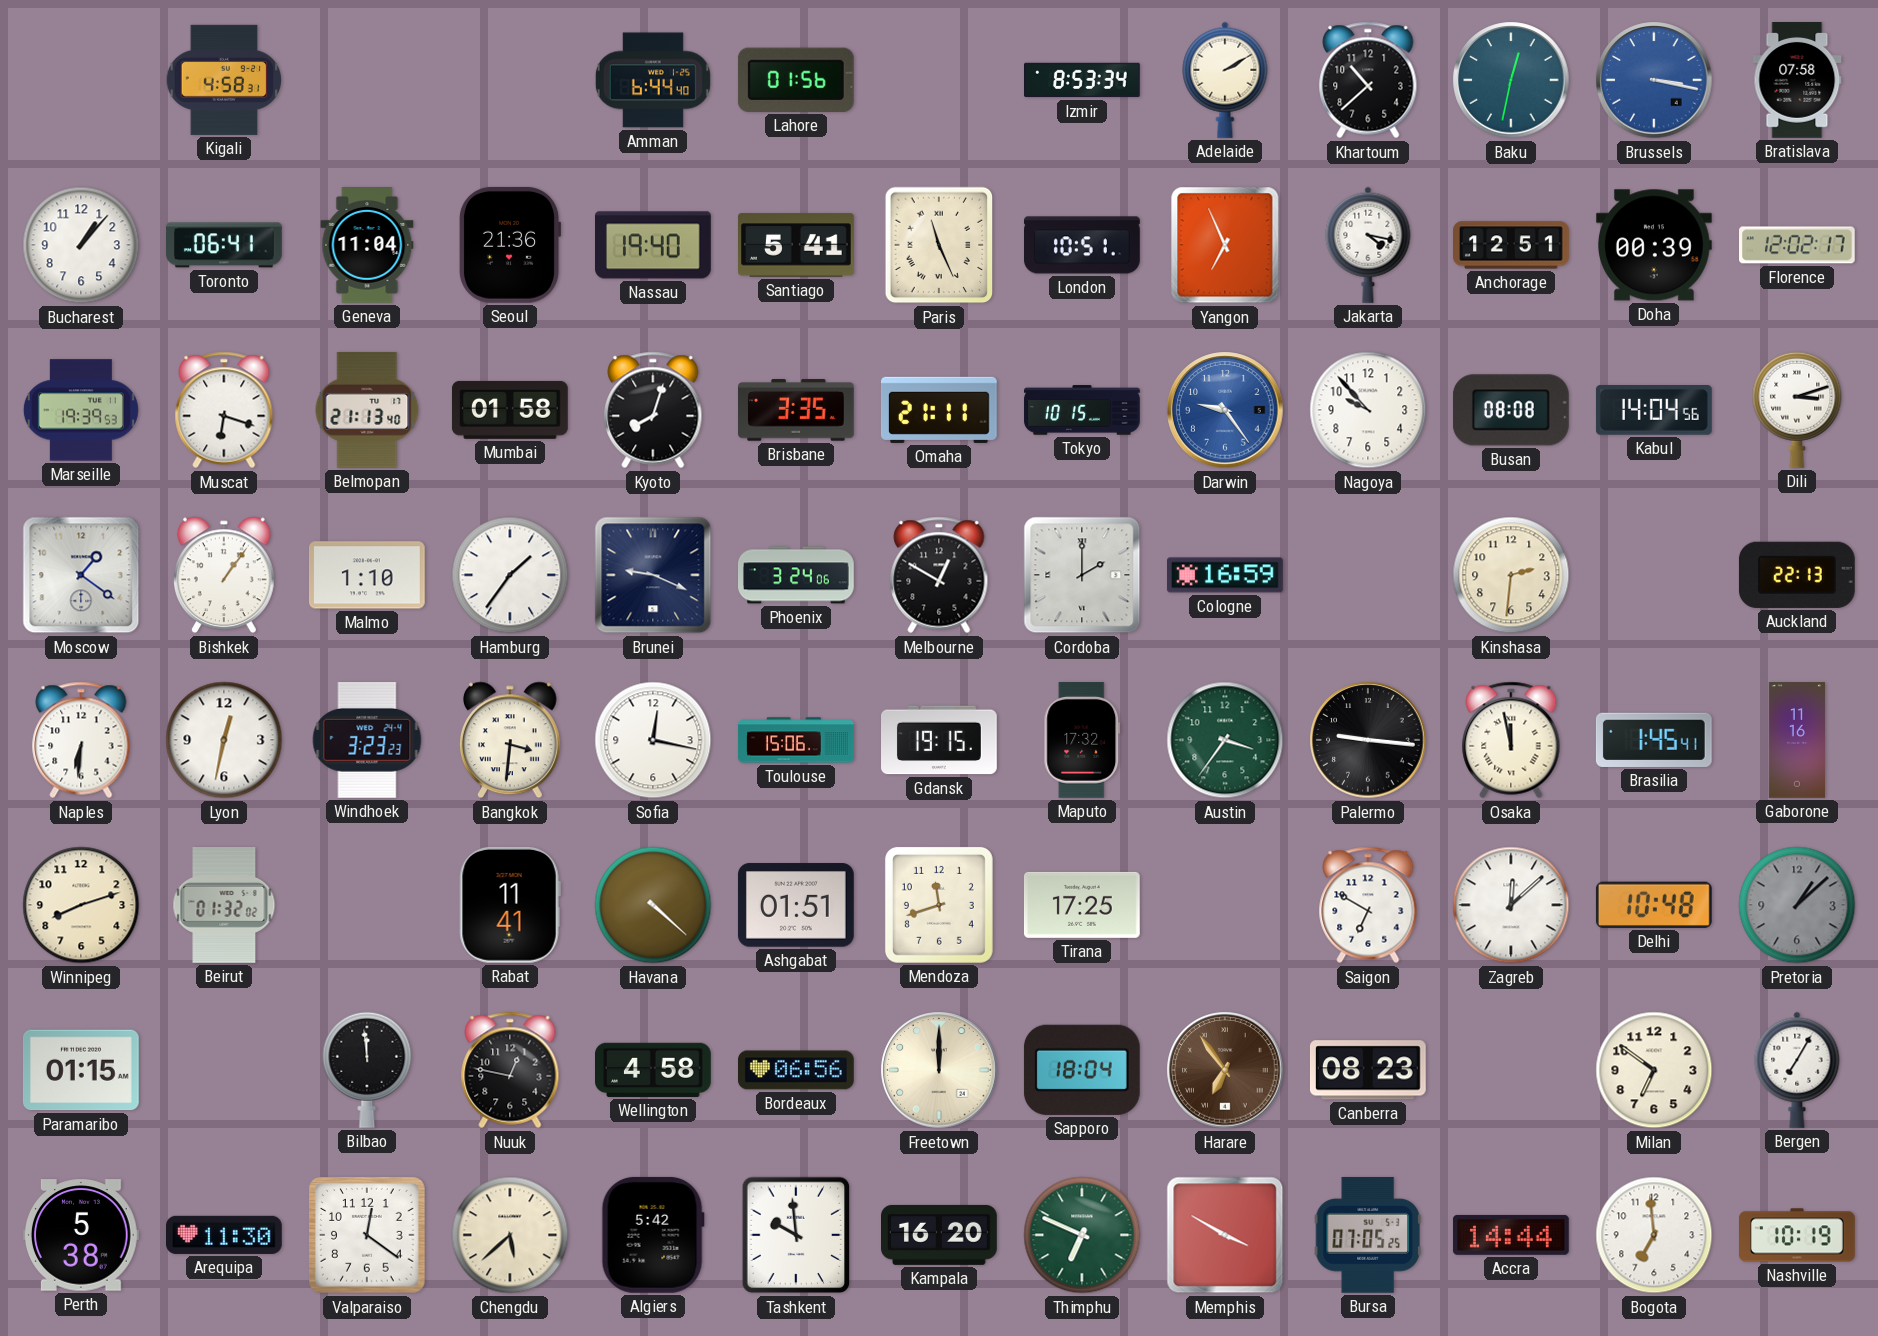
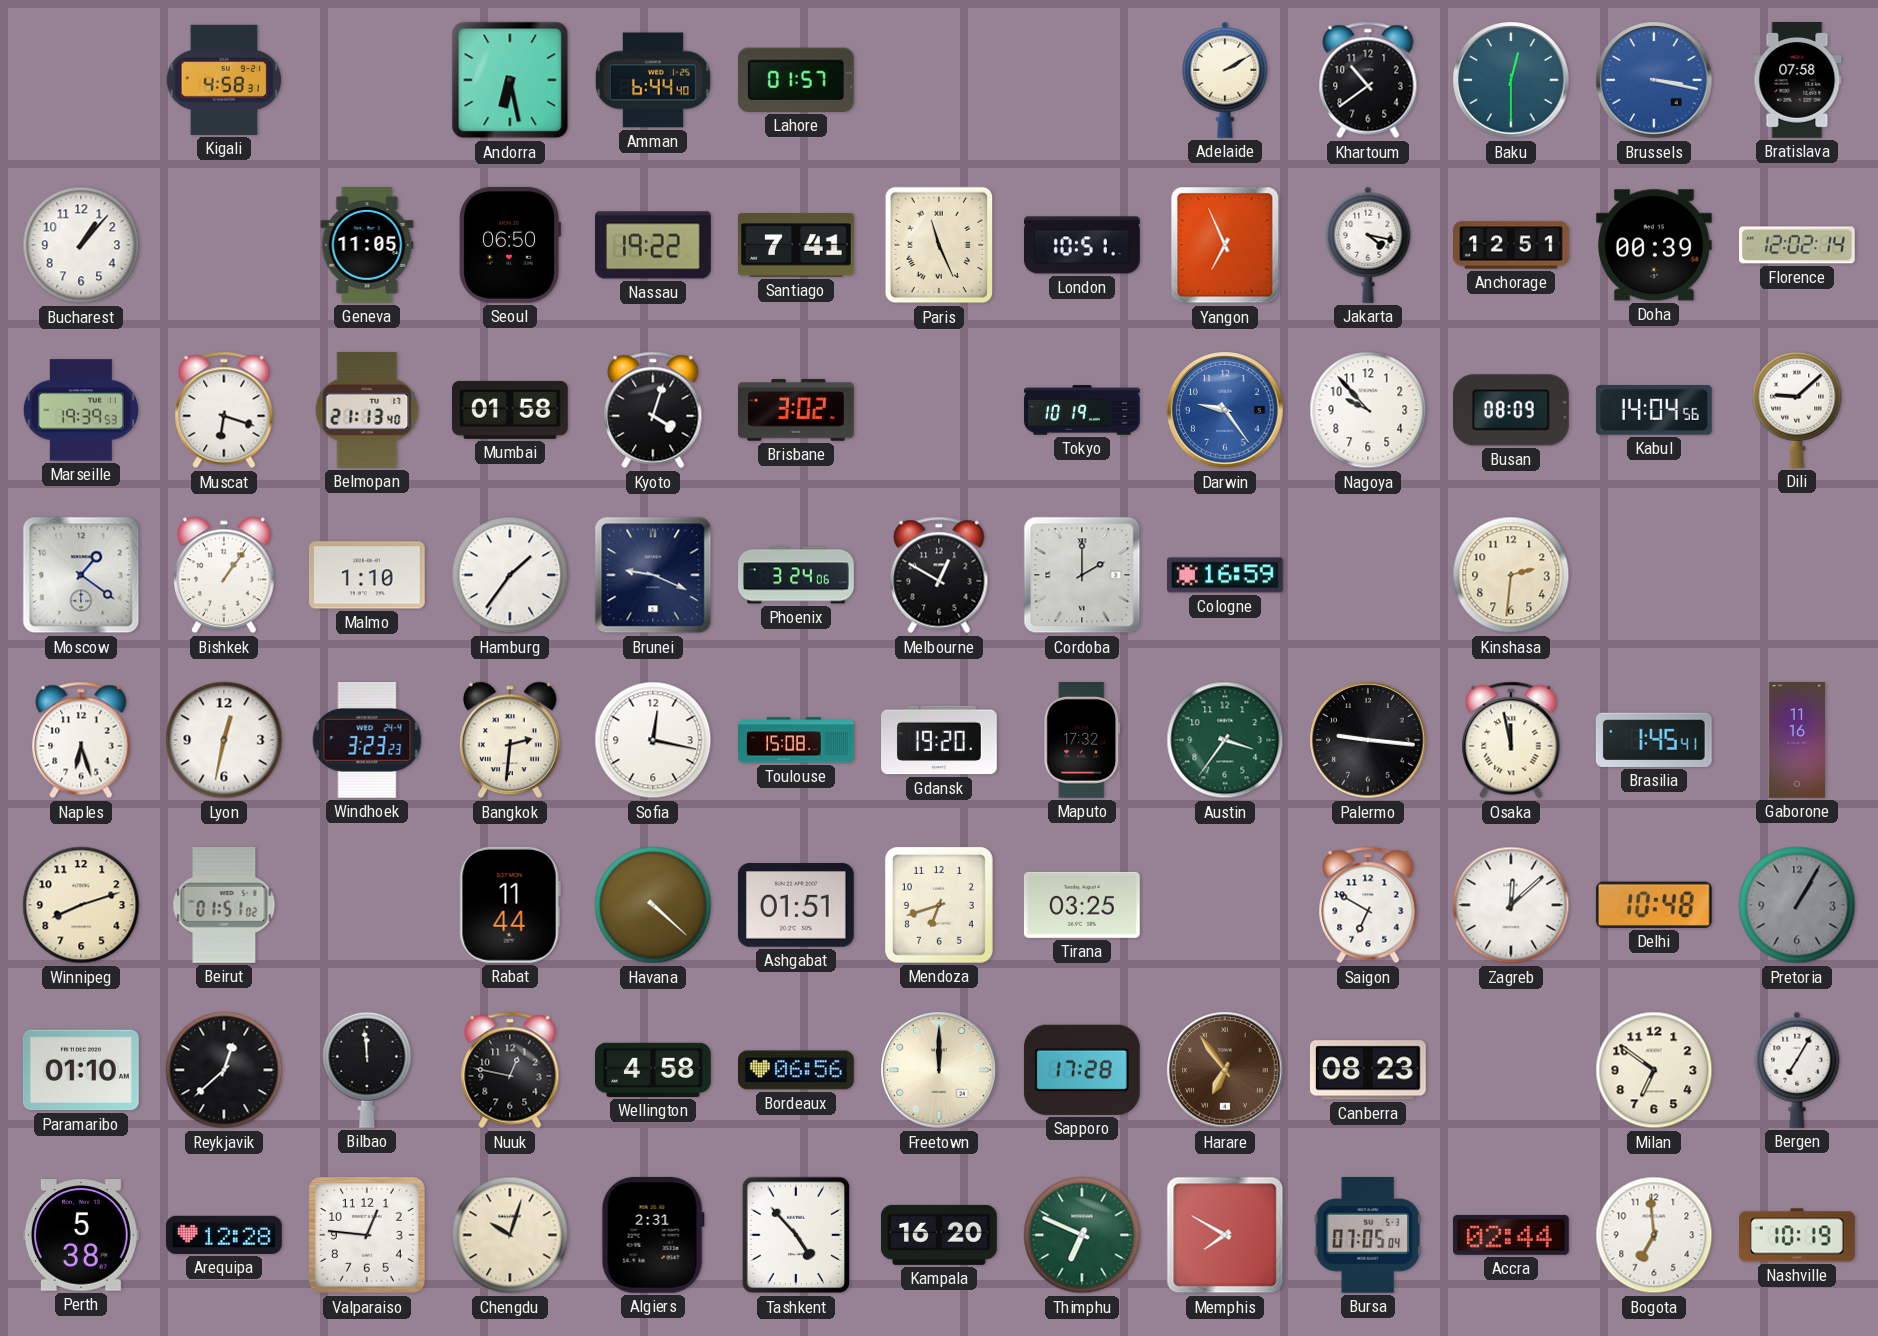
Andorra: none -> 6:28 (510, 80)
Lahore: 01:56 -> 01:57 (796, 80)
Izmir: 8:53 -> none (1083, 80)
Khartoum: 10:38 -> 10:39 (1368, 80)
Baku: 12:32 -> 12:30 (1511, 80)
Toronto: 06:41 -> none (225, 245)
Geneva: 11:04 -> 11:05 (367, 246)
Seoul: 21:36 -> 06:50 (510, 245)
Nassau: 19:40 -> 19:22 (654, 245)
Santiago: 5:41 -> 7:41 (797, 245)
Florence: 12:02:17 -> 12:02:14 (1798, 245)
Kyoto: 8:03 -> 4:03 (653, 410)
Brisbane: 3:35 -> 3:02 (797, 410)
Omaha: 21:11 -> none (939, 410)
Tokyo: 10:15 -> 10:19 (1082, 410)
Busan: 08:08 -> 08:09 (1511, 410)
Dili: 3:12 -> 9:08 (1797, 410)
Auckland: 22:13 -> none (1797, 575)
Naples: 6:31 -> 6:27 (81, 740)
Bangkok: 3:31 -> 2:31 (511, 740)
Toulouse: 15:06 -> 15:08 (796, 740)
Gdansk: 19:15 -> 19:20 (940, 740)
Beirut: 01:32 -> 01:51 (224, 906)
Rabat: 11:41 -> 11:44 (510, 905)
Mendoza: 11:42 -> 6:42 (939, 905)
Tirana: 17:25 -> 03:25 (1082, 905)
Pretoria: 1:08 -> 1:05 (1797, 905)
Paramaribo: 01:15 -> 01:10 (81, 1070)
Reykjavik: none -> 12:38 (224, 1070)
Sapporo: 18:04 -> 17:28 (1082, 1070)
Arequipa: 11:30 -> 12:28 (225, 1235)
Valparaiso: 12:21 -> 12:46 (367, 1235)
Chengdu: 5:38 -> 10:03 (510, 1235)
Algiers: 5:42 -> 2:31 (653, 1235)
Tashkent: 9:59 -> 4:53 (796, 1235)
Memphis: 3:50 -> 7:50 (1225, 1235)
Bursa: 07:05:25 -> 07:05:04 (1368, 1235)
Accra: 14:44 -> 02:44 (1511, 1235)
